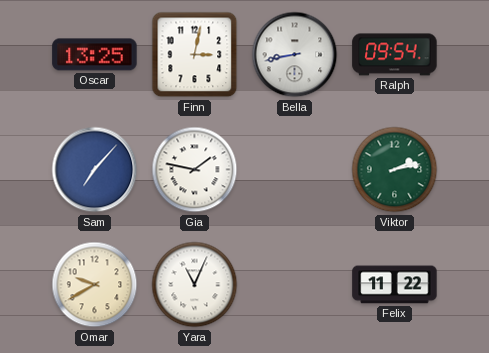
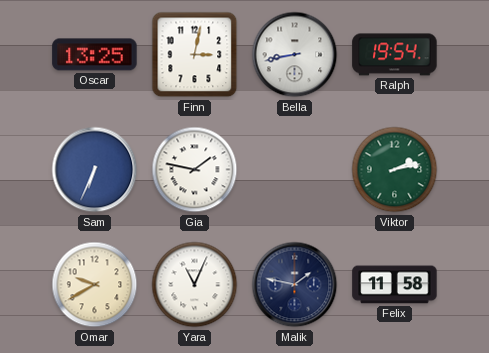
Ralph: 09:54 -> 19:54 (395, 55)
Sam: 7:07 -> 6:34 (95, 170)
Malik: none -> 1:47 (295, 285)
Felix: 11:22 -> 11:58 (395, 285)
